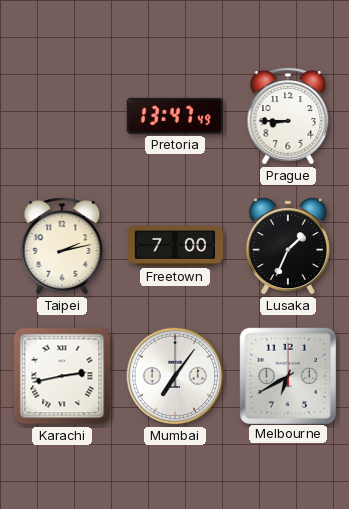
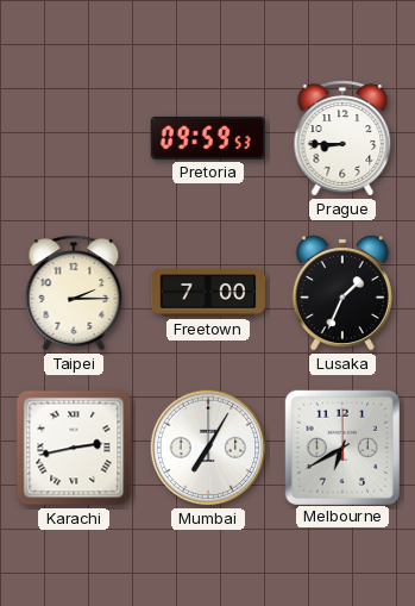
Pretoria: 13:47 -> 09:59 (207, 138)
Taipei: 2:13 -> 2:15 (74, 293)
Mumbai: 7:06 -> 7:05 (208, 448)
